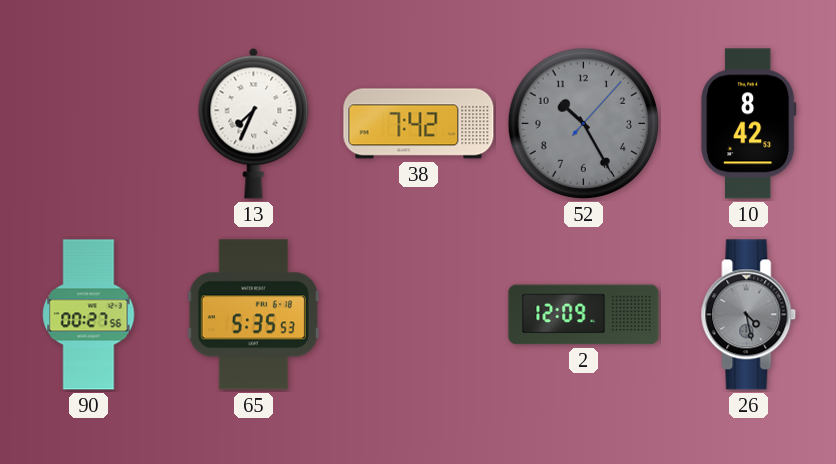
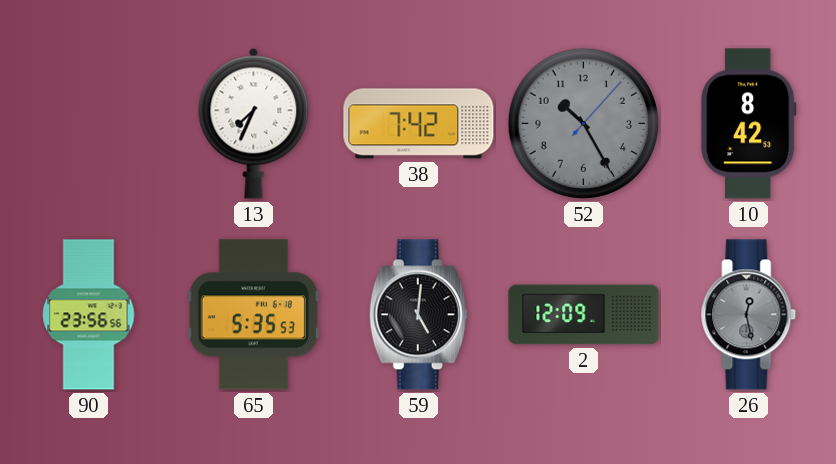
90: 00:27 -> 23:56 (89, 315)
59: none -> 5:01 (418, 315)
26: 4:28 -> 12:28 (749, 315)
